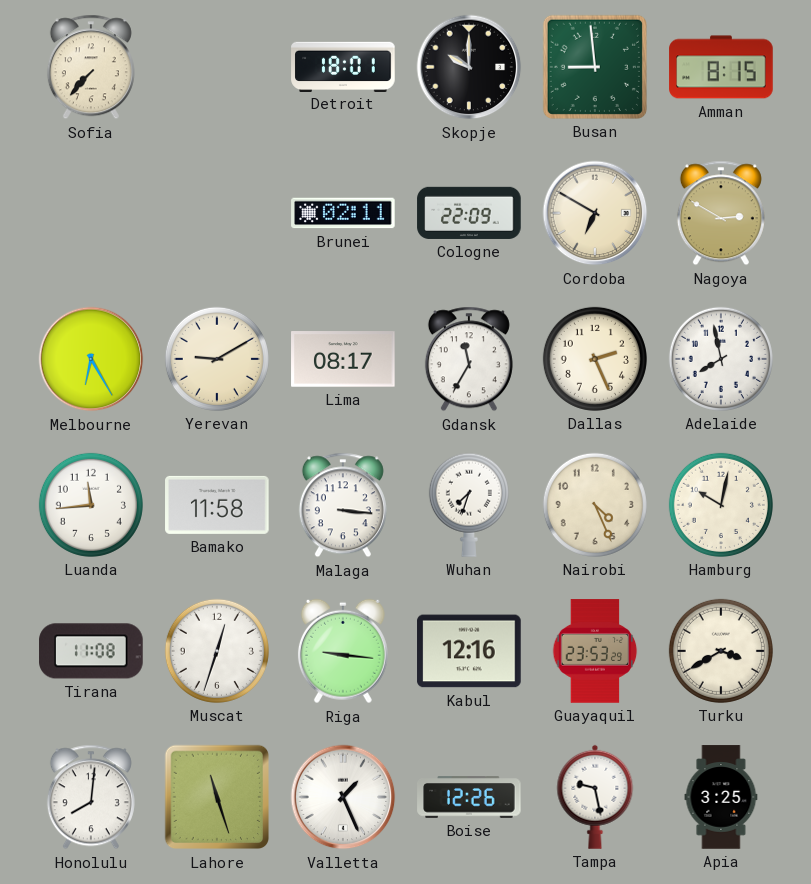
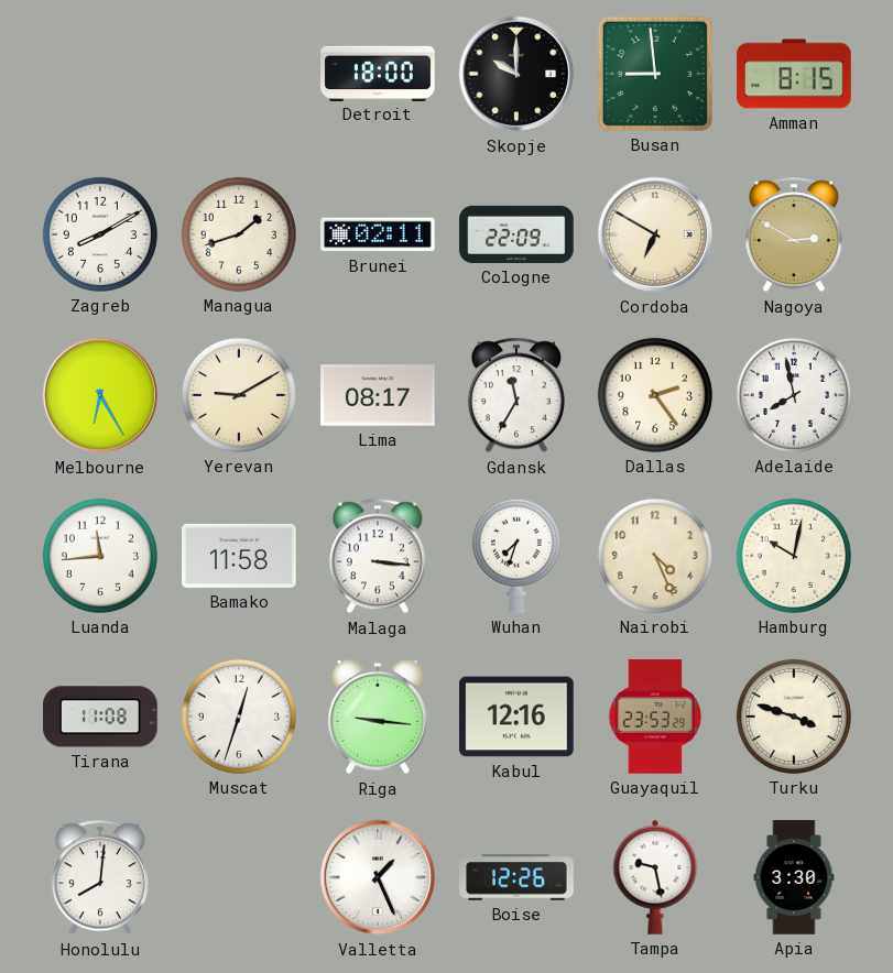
Sofia: 7:37 -> none (91, 67)
Detroit: 18:01 -> 18:00 (378, 73)
Zagreb: none -> 8:10 (100, 234)
Managua: none -> 1:42 (239, 234)
Dallas: 2:26 -> 2:24 (655, 395)
Turku: 3:40 -> 3:48 (794, 717)
Lahore: 11:27 -> none (217, 797)
Apia: 3:25 -> 3:30 (794, 877)
